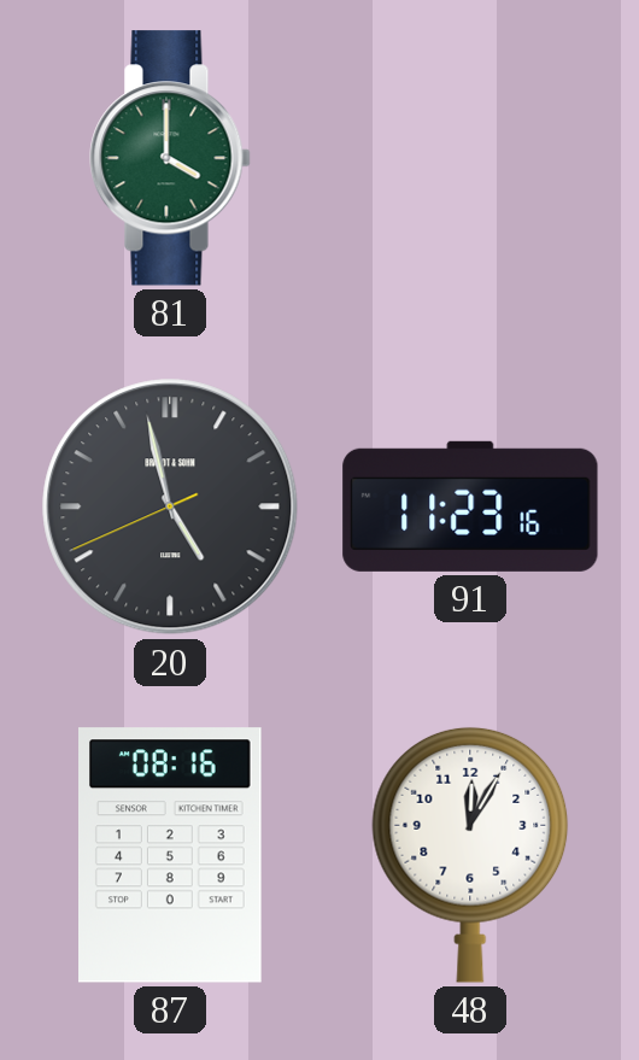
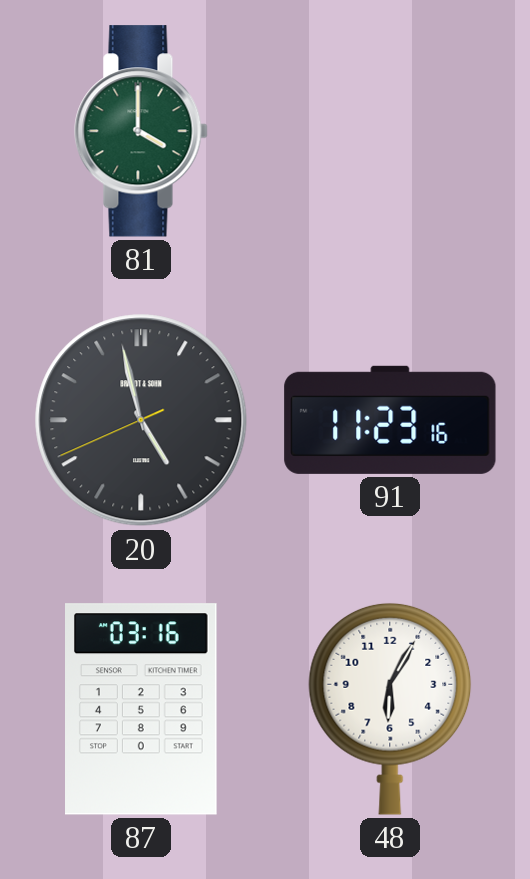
87: 08:16 -> 03:16 (142, 709)
48: 12:05 -> 6:05 (390, 709)
